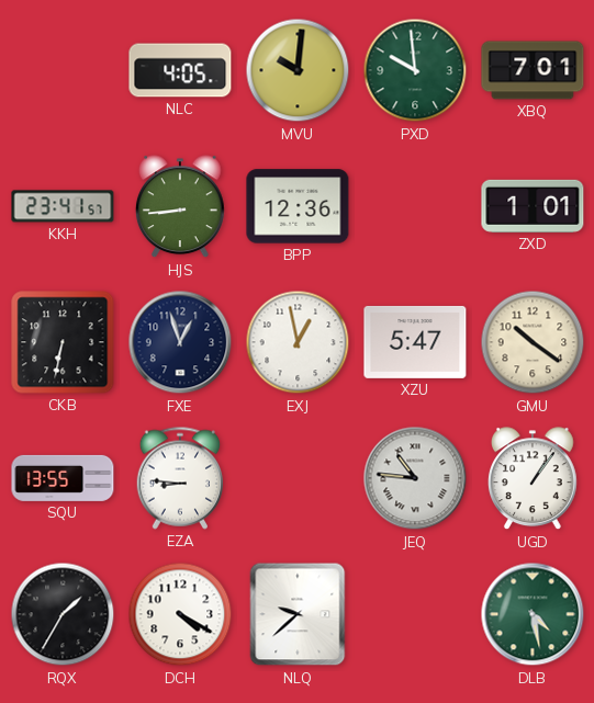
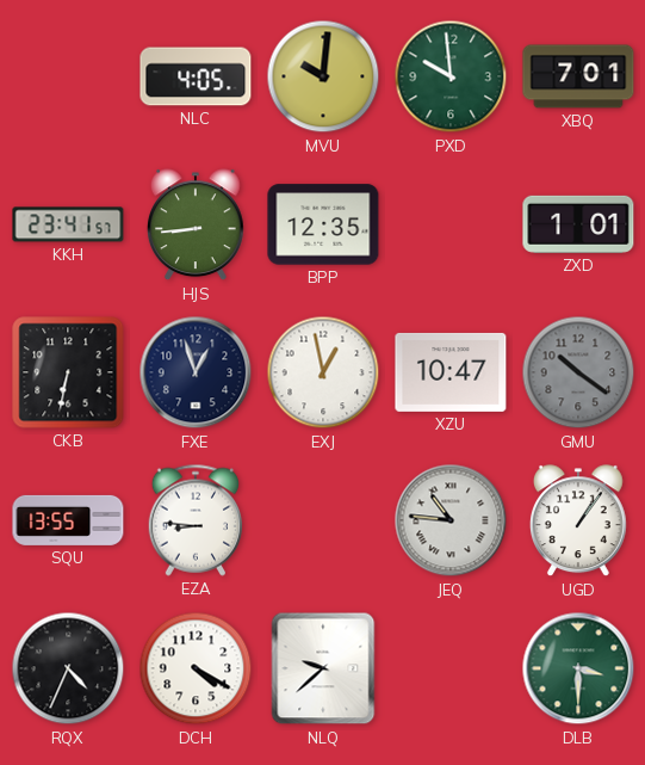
BPP: 12:36 -> 12:35 (323, 224)
XZU: 5:47 -> 10:47 (451, 372)
GMU dial: cream -> grey (578, 372)
RQX: 1:35 -> 4:34 (68, 668)
DLB: 4:28 -> 3:30 (578, 668)
